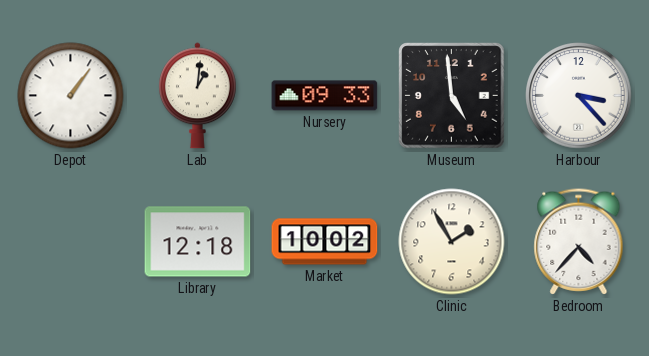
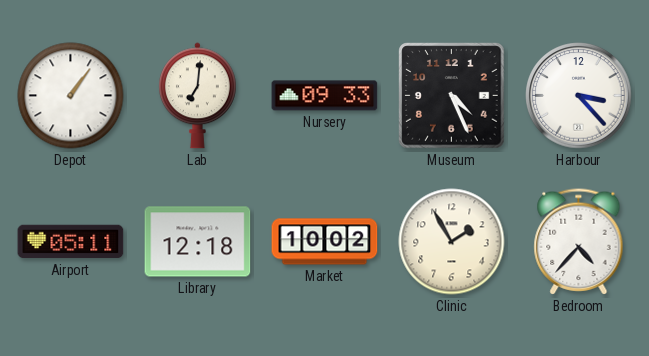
Lab: 1:01 -> 7:01 (197, 96)
Museum: 4:59 -> 4:26 (452, 96)
Airport: none -> 05:11 (71, 242)
